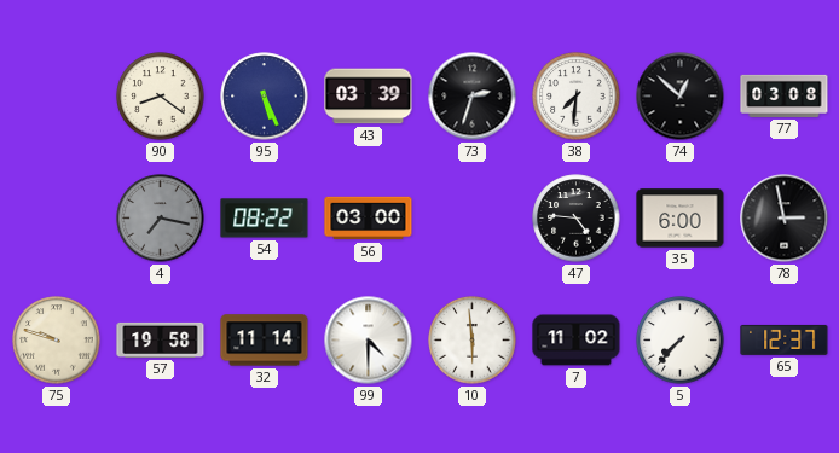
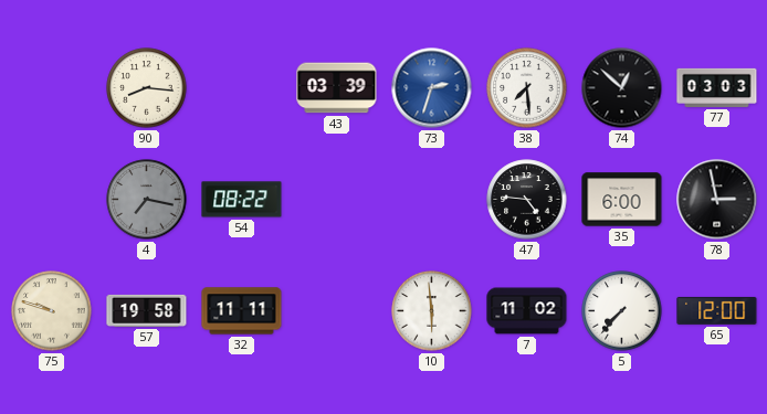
90: 8:21 -> 8:16 (147, 88)
95: 5:26 -> none (265, 97)
73 dial: black -> blue (432, 88)
38: 7:31 -> 7:29 (527, 88)
77: 03:08 -> 03:03 (717, 87)
56: 03:00 -> none (369, 219)
32: 11:14 -> 11:11 (242, 311)
99: 4:30 -> none (369, 341)
65: 12:37 -> 12:00 (717, 310)
